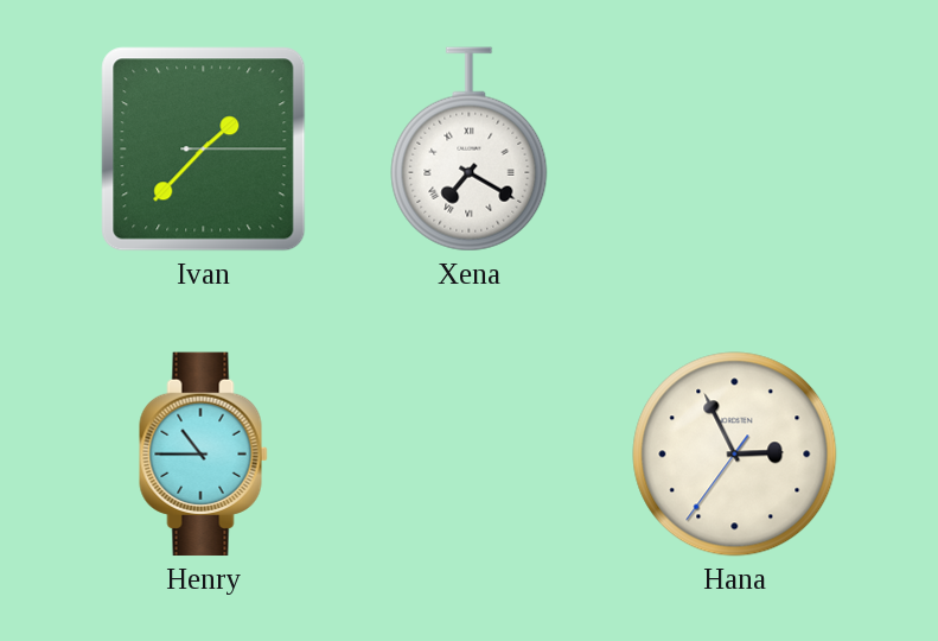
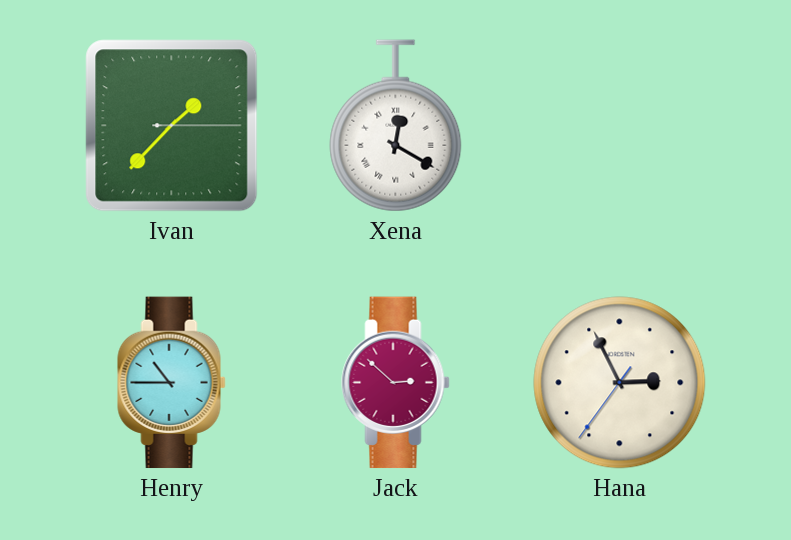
Xena: 7:20 -> 12:20 (396, 126)
Jack: none -> 2:52 (396, 383)
